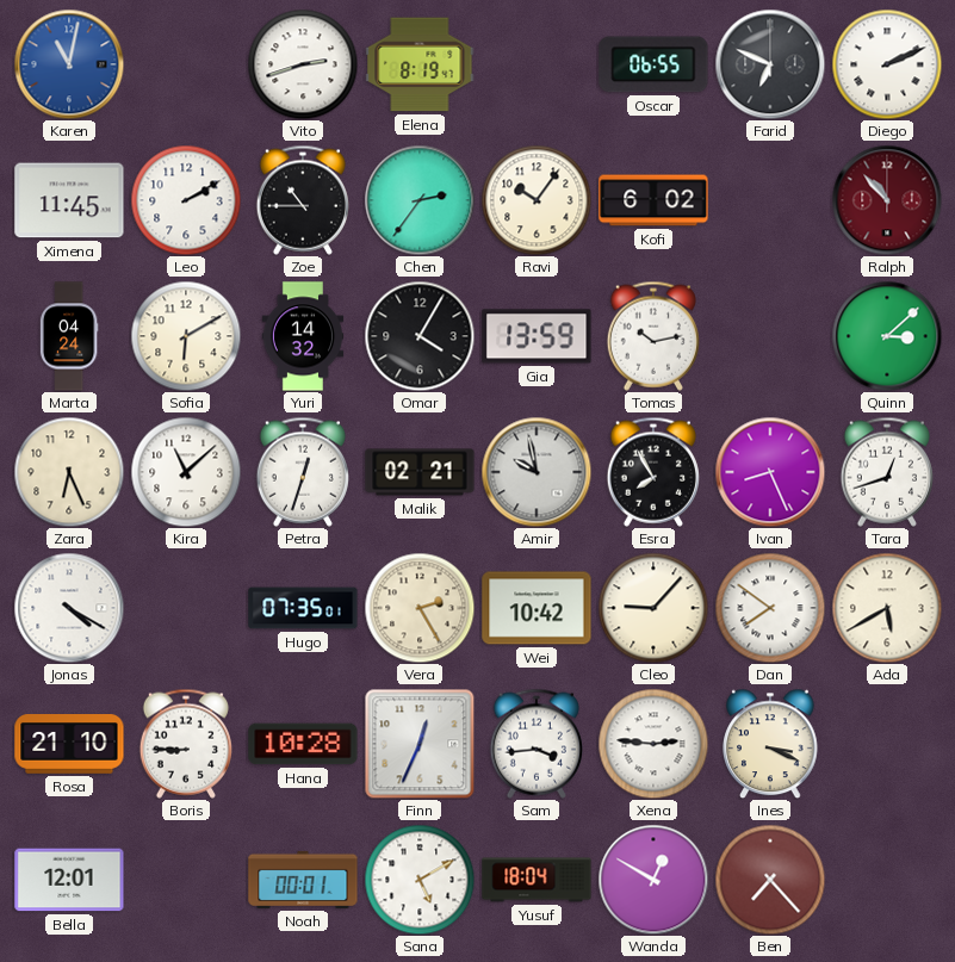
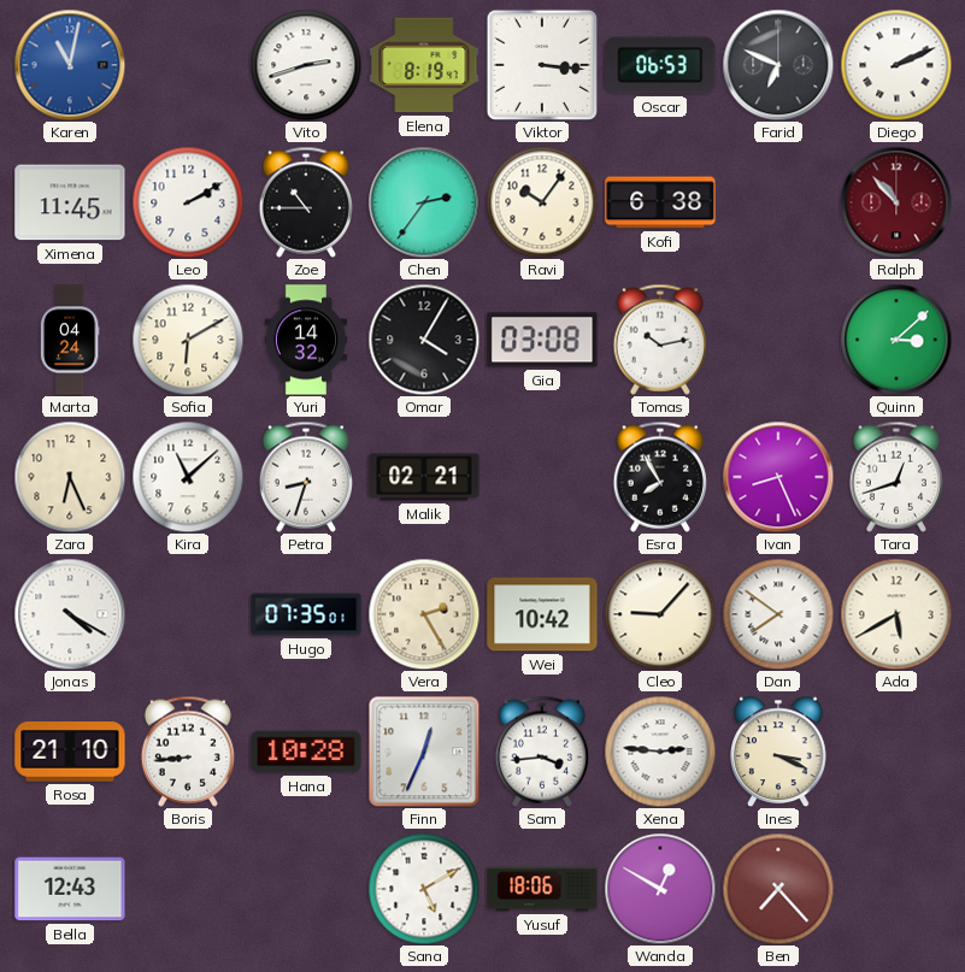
Viktor: none -> 3:16 (542, 65)
Oscar: 06:55 -> 06:53 (660, 65)
Kofi: 6:02 -> 6:38 (660, 202)
Gia: 13:59 -> 03:08 (542, 340)
Petra: 12:33 -> 8:33 (306, 477)
Amir: 9:58 -> none (537, 472)
Boris: 8:45 -> 8:44 (188, 752)
Bella: 12:01 -> 12:43 (70, 889)
Noah: 00:01 -> none (303, 880)
Yusuf: 18:04 -> 18:06 (542, 889)
